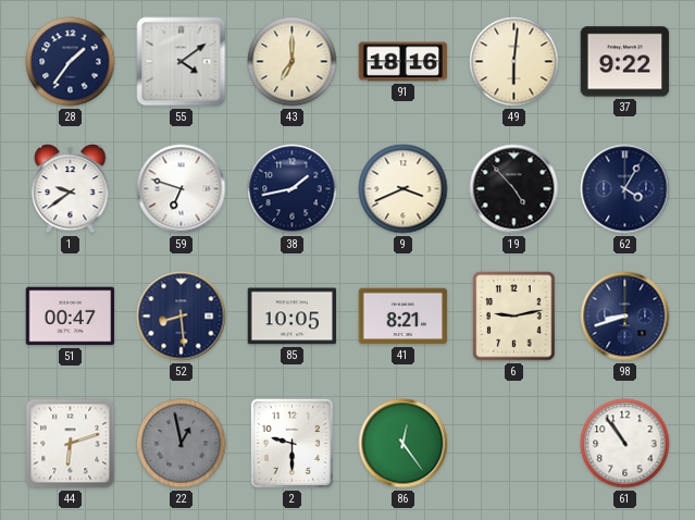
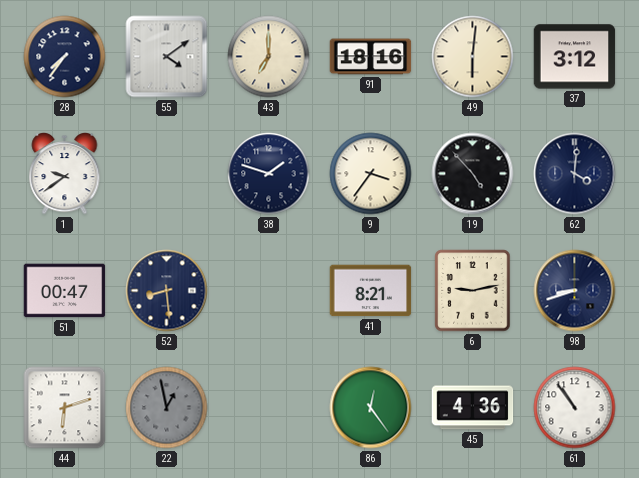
28: 1:36 -> 7:36 (65, 57)
37: 9:22 -> 3:12 (575, 57)
59: 6:48 -> none (182, 189)
38: 1:43 -> 1:48 (269, 174)
9: 3:41 -> 3:36 (371, 174)
62: 4:05 -> 4:01 (575, 174)
85: 10:05 -> none (293, 317)
2: 9:30 -> none (291, 443)
45: none -> 4:36 (473, 408)
